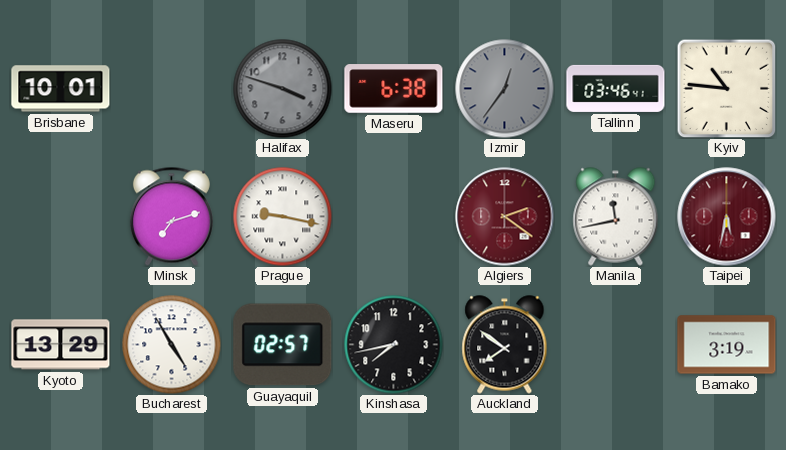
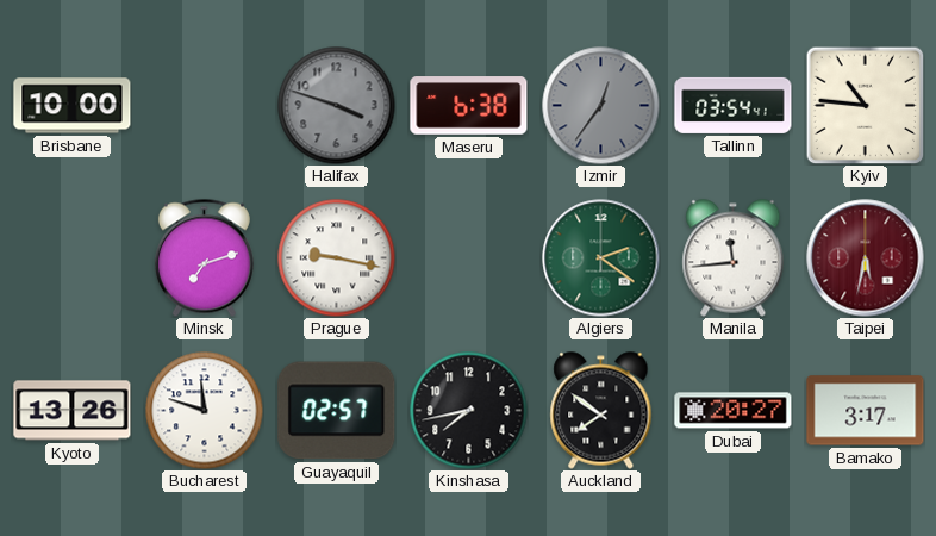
Brisbane: 10:01 -> 10:00 (73, 106)
Tallinn: 03:46 -> 03:54 (734, 105)
Algiers dial: burgundy -> green (601, 258)
Manila: 11:43 -> 11:44 (734, 258)
Kyoto: 13:29 -> 13:26 (73, 411)
Bucharest: 4:55 -> 11:48 (205, 411)
Dubai: none -> 20:27 (734, 411)
Bamako: 3:19 -> 3:17 (866, 411)
